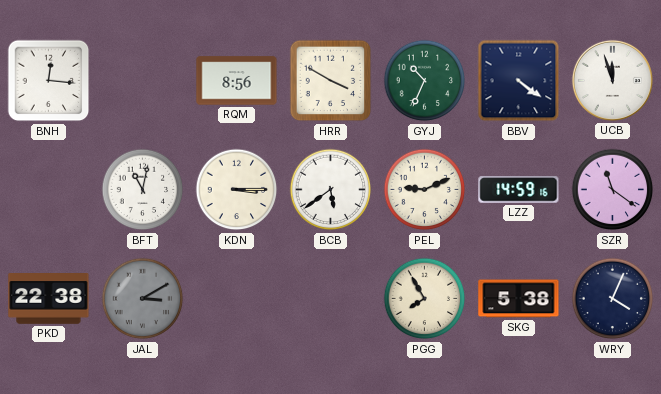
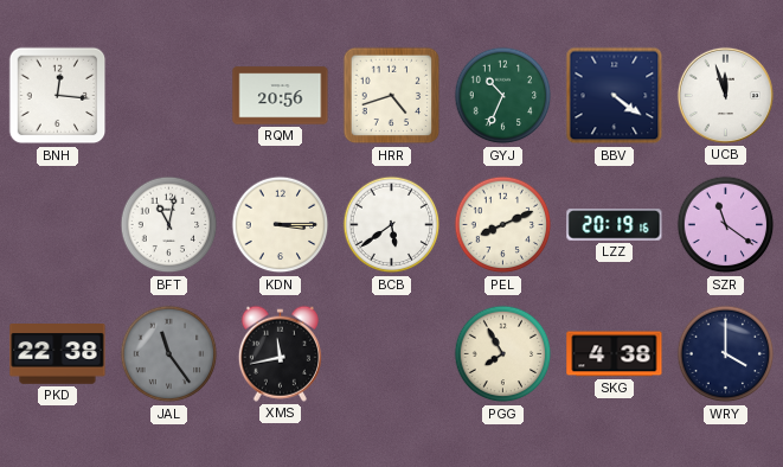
RQM: 8:56 -> 20:56 (281, 96)
HRR: 3:50 -> 4:42 (392, 96)
PEL: 9:11 -> 8:11 (503, 225)
LZZ: 14:59 -> 20:19 (615, 225)
JAL: 3:10 -> 11:24 (169, 354)
XMS: none -> 11:43 (280, 353)
SKG: 5:38 -> 4:38 (615, 354)
WRY: 4:04 -> 4:00 (726, 354)
